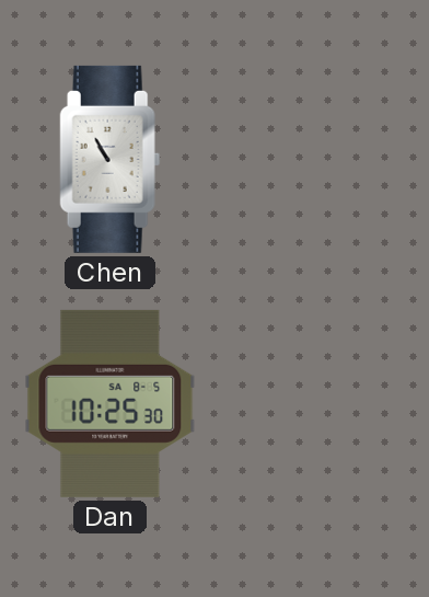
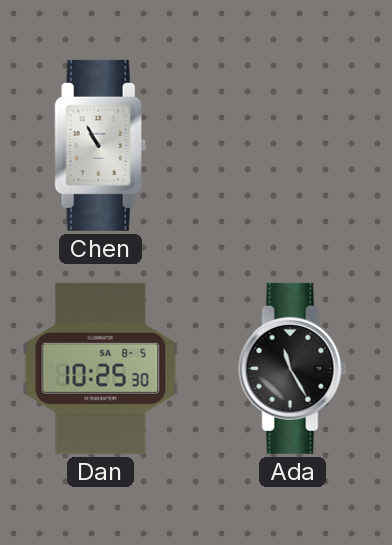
Ada: none -> 11:25 (293, 368)
